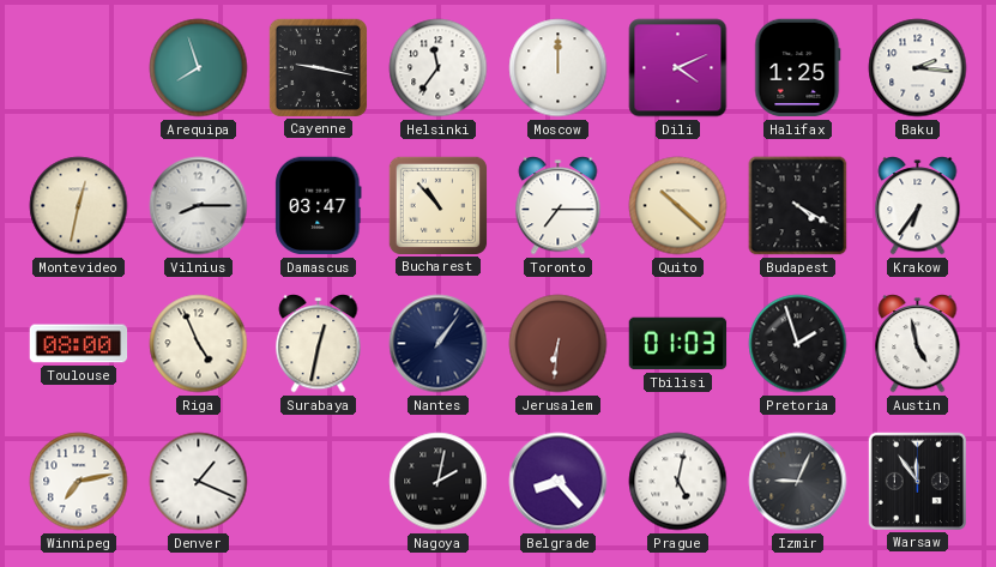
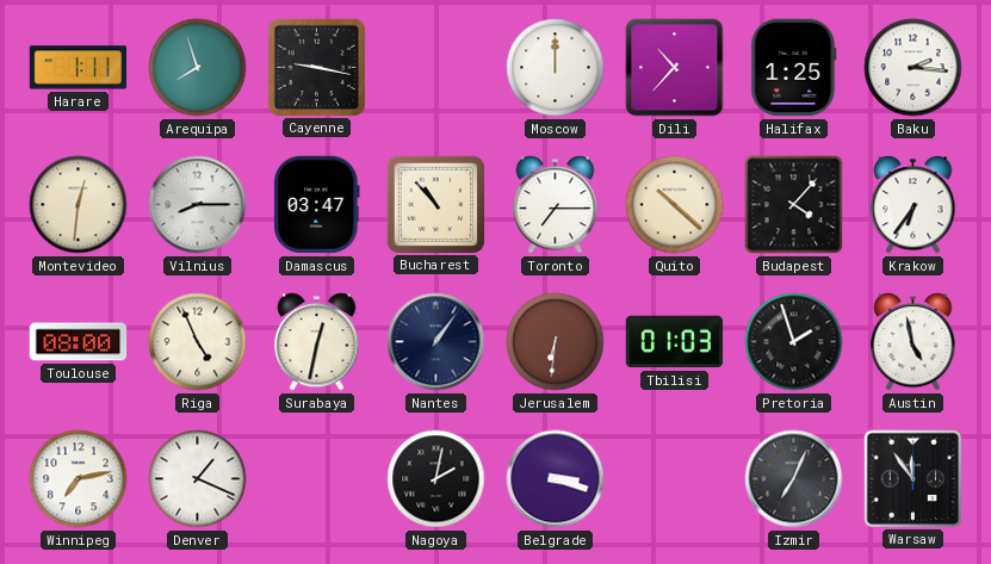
Harare: none -> 1:11 (79, 68)
Helsinki: 11:36 -> none (439, 68)
Dili: 4:11 -> 10:37 (675, 68)
Montevideo: 12:32 -> 12:31 (79, 205)
Budapest: 4:20 -> 4:07 (794, 205)
Belgrade: 8:23 -> 3:18 (556, 479)
Prague: 5:02 -> none (678, 482)
Izmir: 9:04 -> 7:04 (794, 479)
